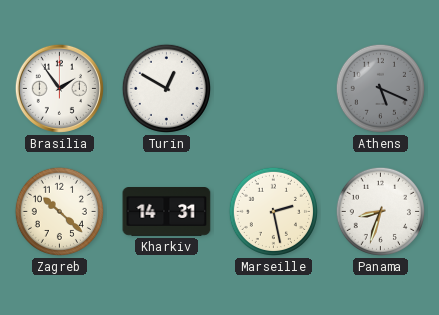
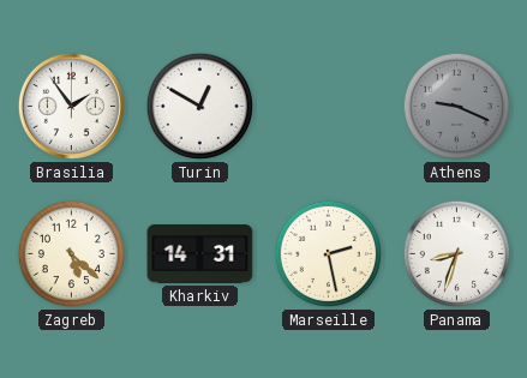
Athens: 5:19 -> 9:19 (456, 106)
Zagreb: 10:22 -> 5:22 (71, 253)
